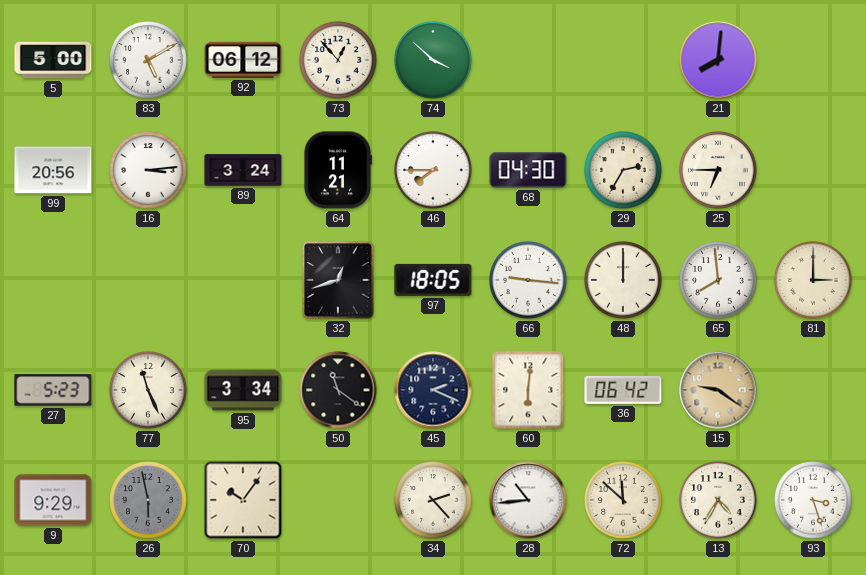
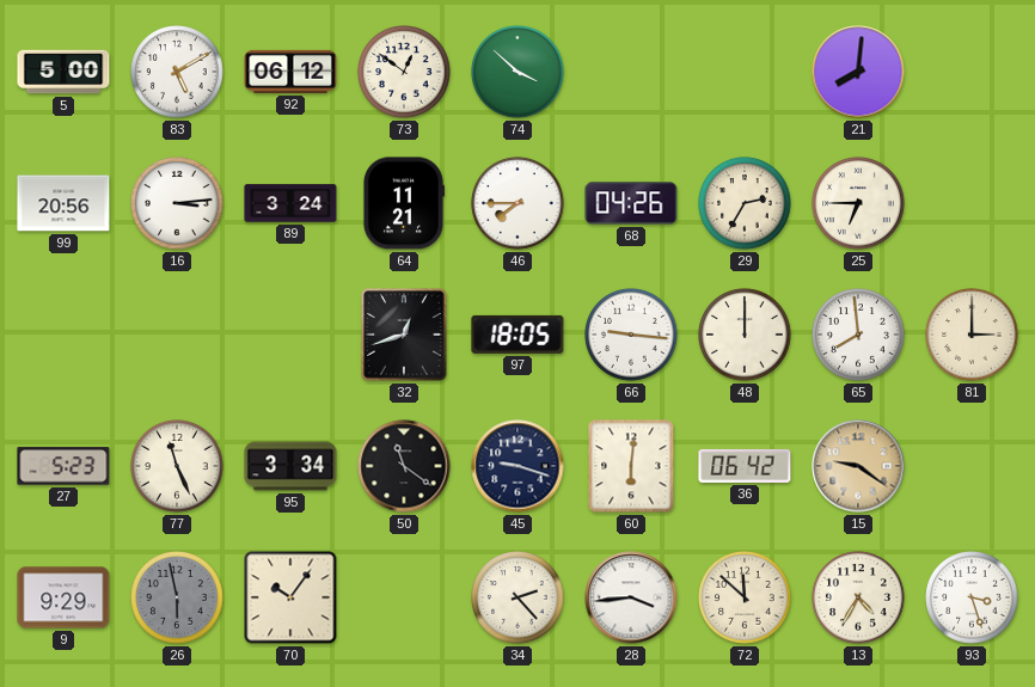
73: 12:53 -> 12:51 (404, 72)
68: 04:30 -> 04:26 (631, 203)
45: 2:19 -> 9:18 (517, 466)
28: 10:44 -> 3:44 (631, 597)
